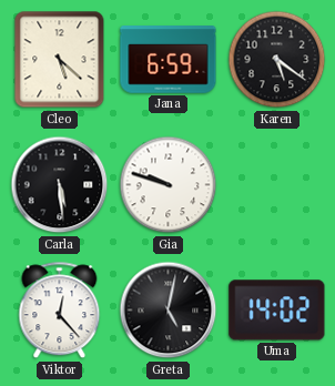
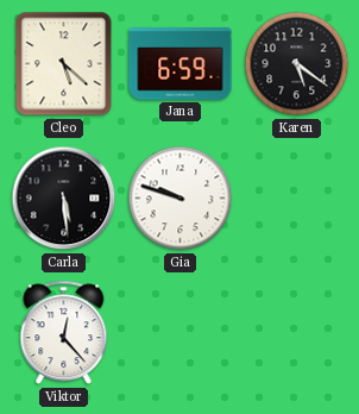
Greta: 5:02 -> none (169, 311)
Uma: 14:02 -> none (277, 311)
